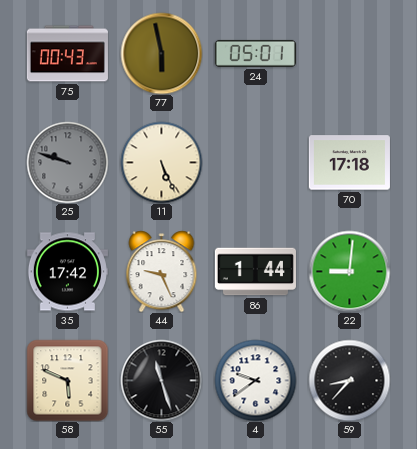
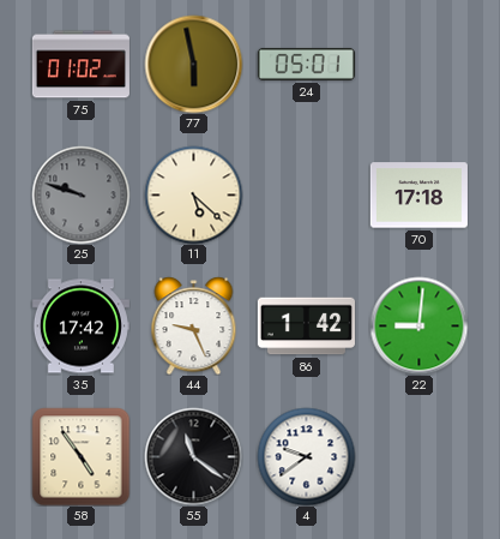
75: 00:43 -> 01:02 (80, 65)
11: 5:26 -> 5:22 (193, 194)
86: 1:44 -> 1:42 (306, 327)
58: 5:49 -> 4:54 (80, 456)
55: 11:27 -> 11:21 (193, 456)
59: 8:37 -> none (349, 380)
